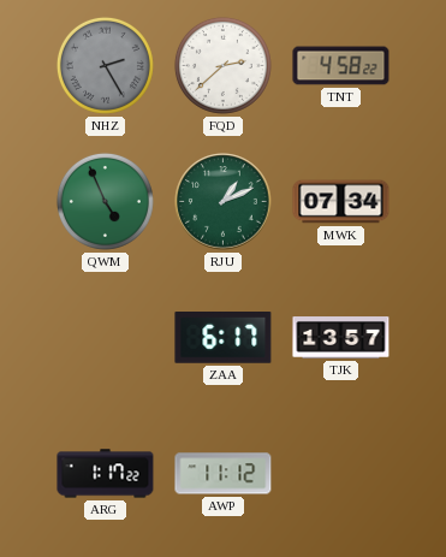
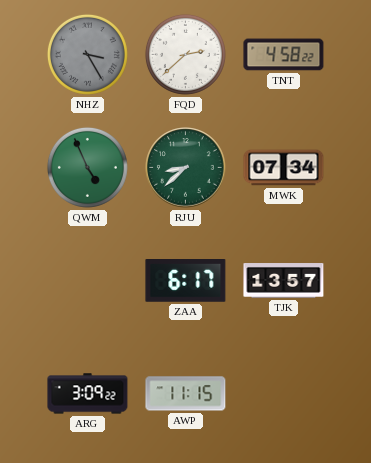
NHZ: 2:25 -> 3:25 (87, 54)
RJU: 1:11 -> 8:38 (186, 168)
ARG: 1:17 -> 3:09 (88, 394)
AWP: 11:12 -> 11:15 (186, 394)
